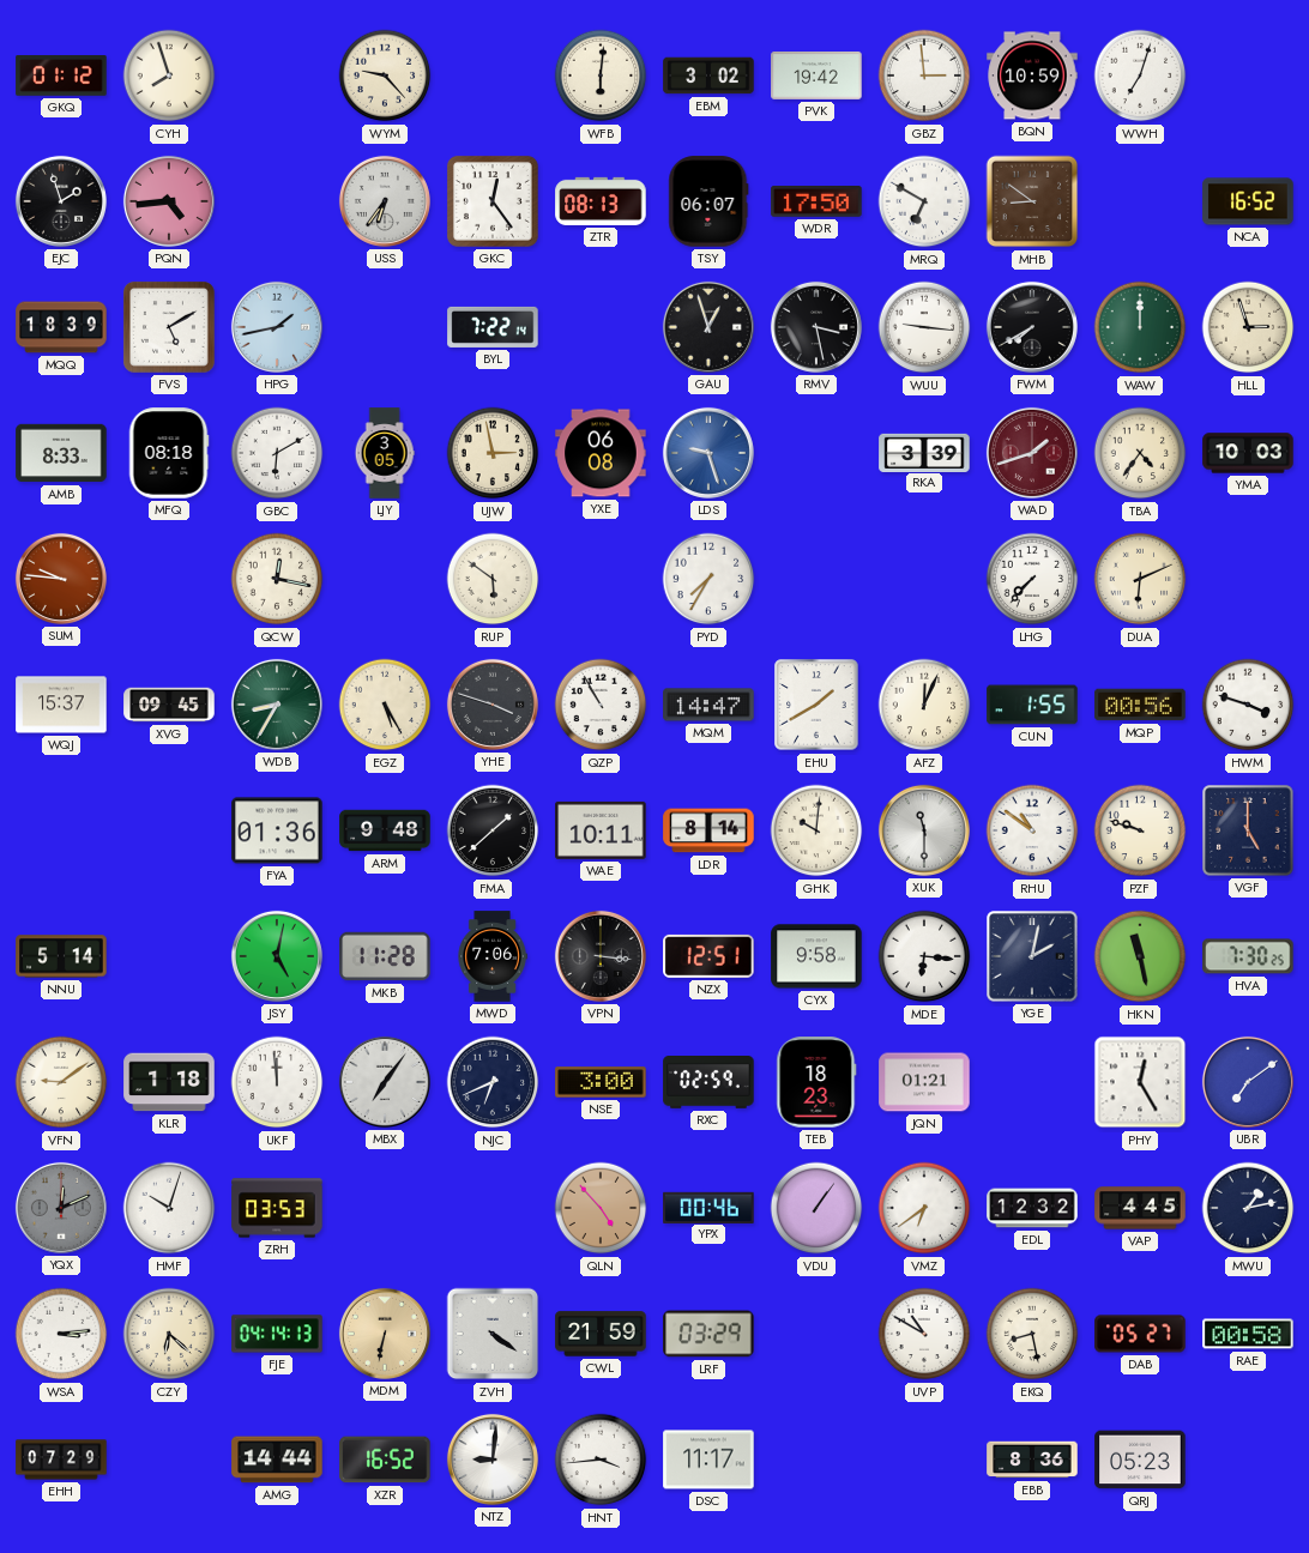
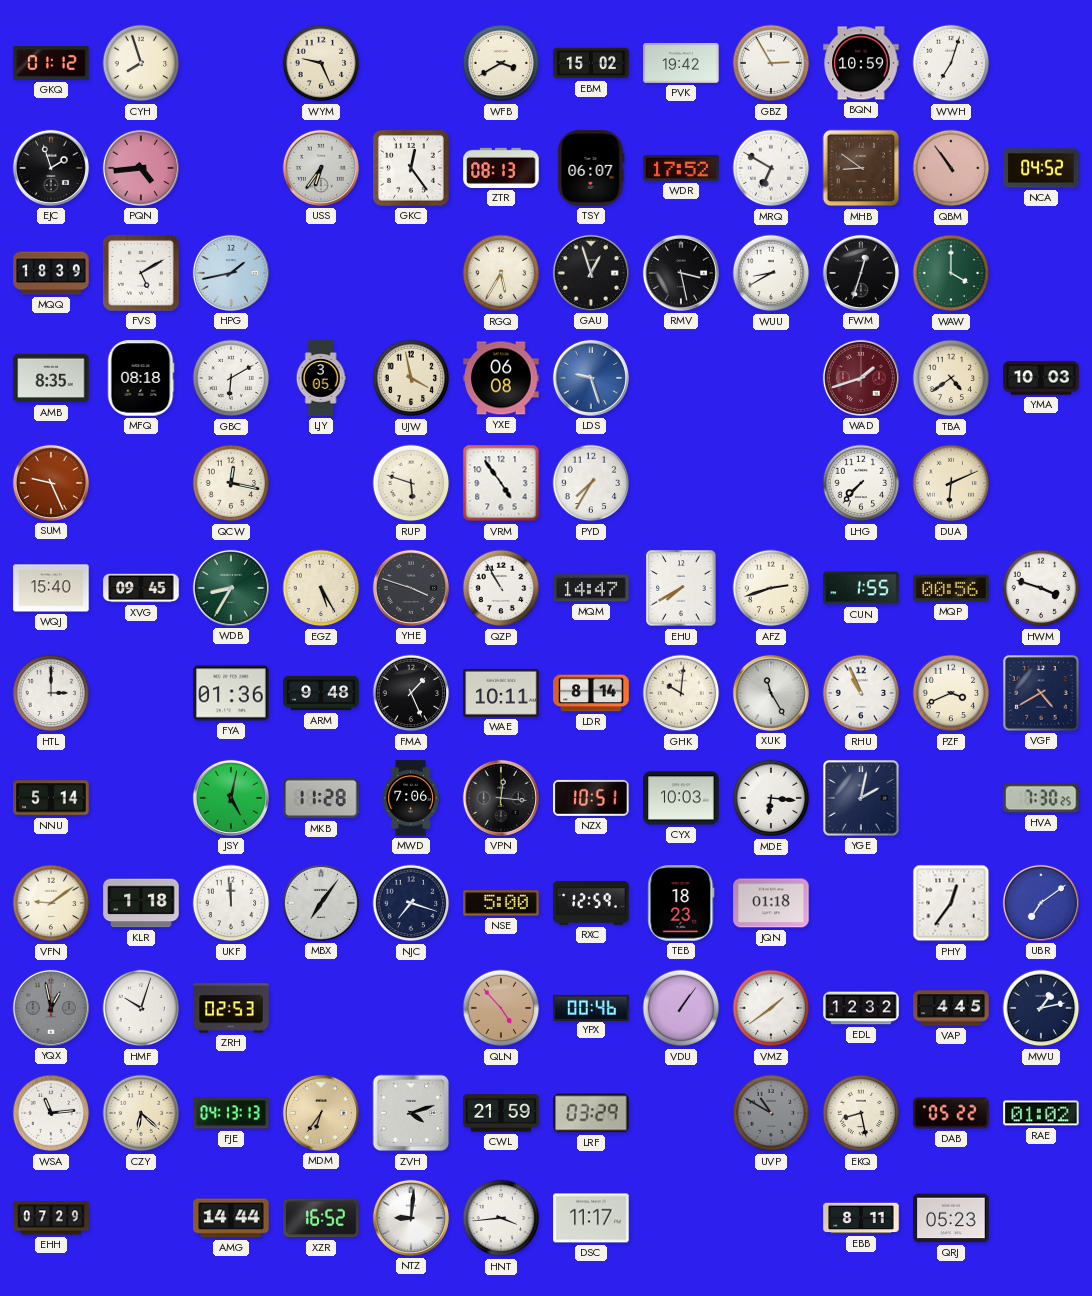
WYM: 9:23 -> 9:26 (321, 63)
WFB: 6:01 -> 3:40 (501, 63)
EBM: 3:02 -> 15:02 (591, 63)
GBZ: 2:59 -> 2:55 (771, 63)
WDR: 17:50 -> 17:52 (681, 169)
QBM: none -> 10:54 (951, 168)
NCA: 16:52 -> 04:52 (1041, 168)
BYL: 7:22 -> none (493, 327)
RGQ: none -> 5:35 (501, 273)
WUU: 9:16 -> 8:40 (771, 273)
FWM: 7:40 -> 12:33 (861, 273)
WAW: 12:00 -> 4:00 (951, 273)
HLL: 2:57 -> none (1248, 327)
AMB: 8:33 -> 8:35 (51, 378)
UJW: 2:58 -> 3:58 (411, 378)
RKA: 3:39 -> none (924, 452)
TBA: 4:36 -> 4:39 (951, 378)
SUM: 9:46 -> 9:26 (51, 483)
RUP: 5:51 -> 5:48 (411, 483)
VRM: none -> 4:54 (501, 483)
WQJ: 15:37 -> 15:40 (51, 588)
EHU: 1:40 -> 7:40 (681, 588)
AFZ: 12:04 -> 2:42 (771, 588)
HTL: none -> 3:00 (51, 693)
FMA: 1:38 -> 1:26 (411, 693)
XUK: 11:30 -> 11:25 (771, 693)
RHU: 10:51 -> 10:56 (861, 693)
PZF: 9:48 -> 3:41 (951, 693)
VGF: 5:00 -> 4:40 (1041, 693)
VPN: 3:16 -> 12:16 (501, 798)
NZX: 12:51 -> 10:51 (591, 798)
CYX: 9:58 -> 10:03 (681, 798)
HKN: 11:28 -> none (1140, 956)
NJC: 6:41 -> 7:18 (411, 903)
NSE: 3:00 -> 5:00 (501, 903)
RXC: 02:59 -> 12:59 (591, 904)
JQN: 01:21 -> 01:18 (771, 903)
PHY: 12:25 -> 12:36 (951, 903)
YQX: 12:11 -> 12:58 (51, 1008)
ZRH: 03:53 -> 02:53 (231, 1008)
VMZ: 6:39 -> 1:39 (771, 1008)
WSA: 3:14 -> 11:14 (51, 1113)
FJE: 04:14 -> 04:13 (231, 1113)
MDM: 6:32 -> 6:36 (321, 1113)
ZVH: 4:21 -> 4:12 (411, 1113)
UVP dial: white -> grey (771, 1113)
DAB: 05:27 -> 05:22 (951, 1113)
RAE: 00:58 -> 01:02 (1041, 1113)
EBB: 8:36 -> 8:11 (861, 1218)
